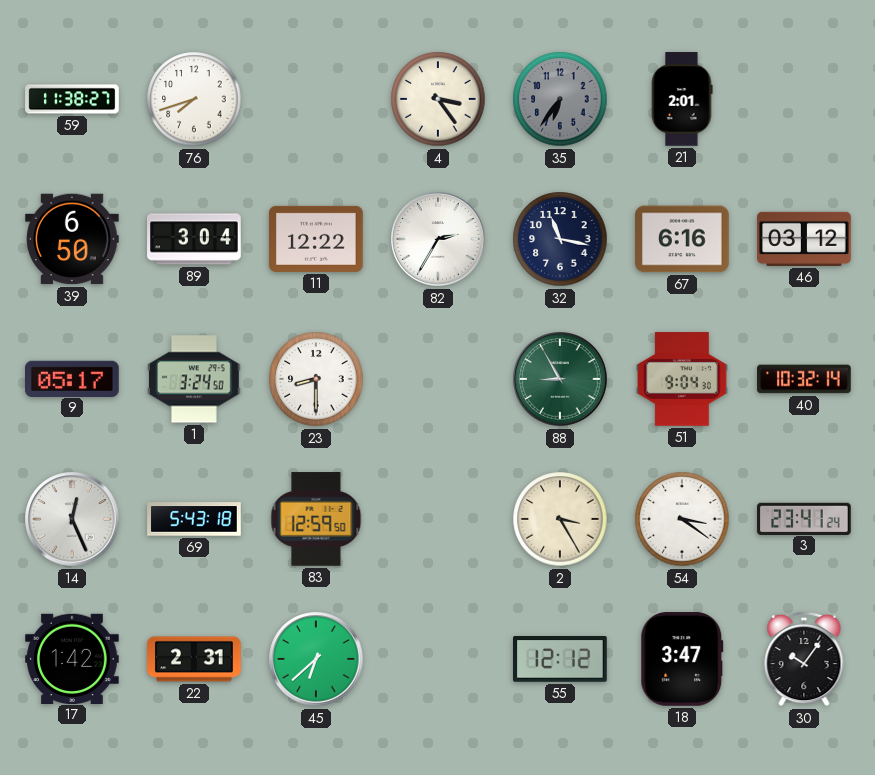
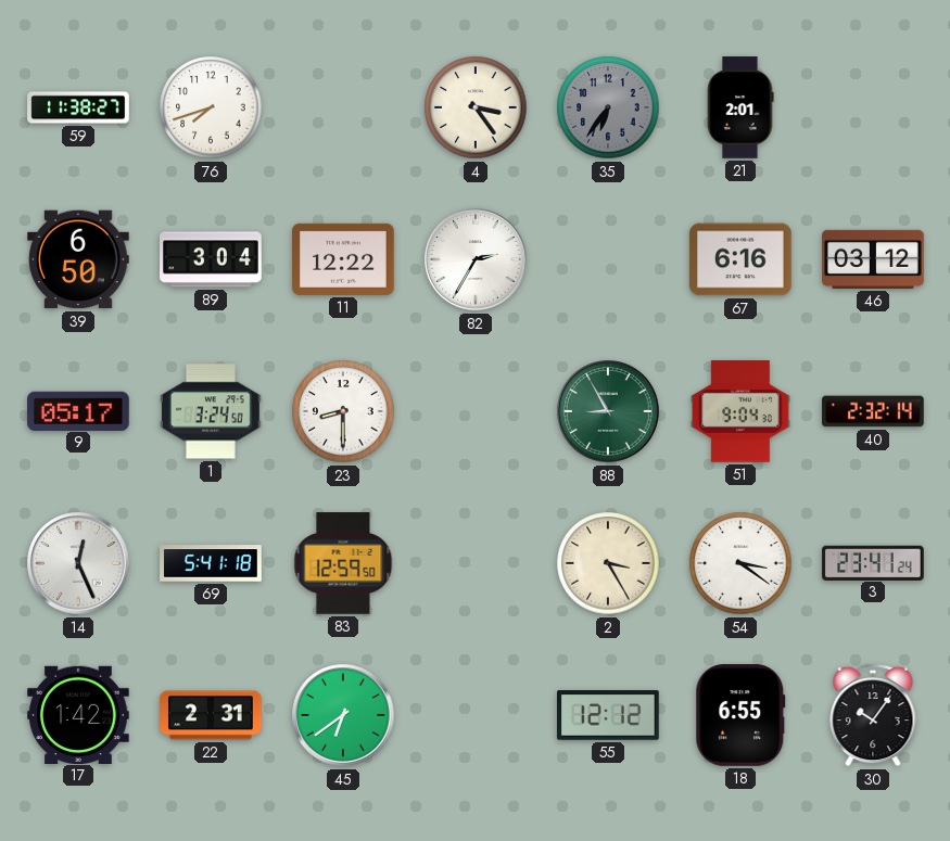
32: 11:17 -> none (560, 239)
40: 10:32 -> 2:32 (873, 411)
69: 5:43 -> 5:41 (211, 563)
45: 6:38 -> 6:39 (343, 715)
18: 3:47 -> 6:55 (740, 715)
